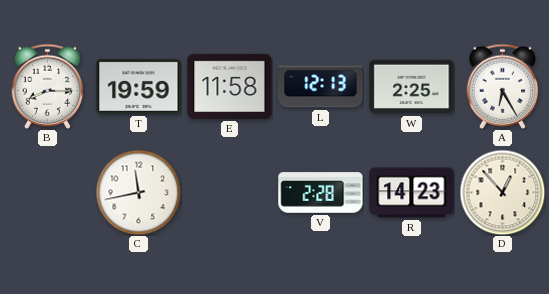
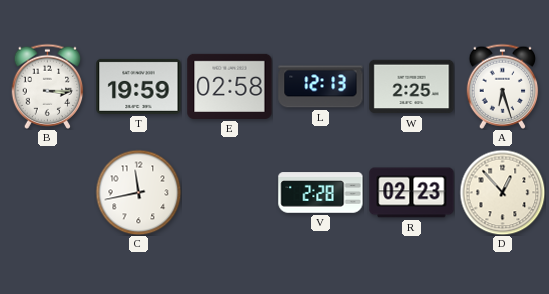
B: 8:15 -> 3:15 (48, 86)
E: 11:58 -> 02:58 (230, 86)
A: 6:25 -> 6:27 (503, 86)
R: 14:23 -> 02:23 (412, 193)
